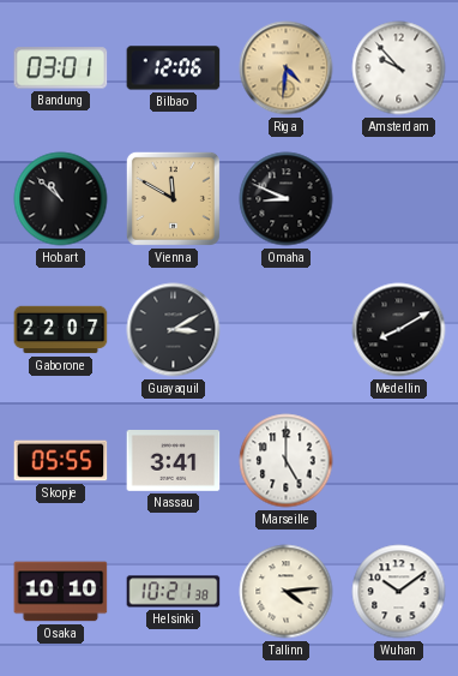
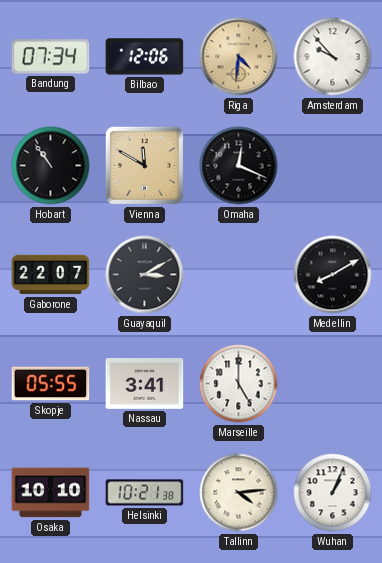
Bandung: 03:01 -> 07:34 (51, 57)
Hobart: 10:52 -> 10:54 (51, 166)
Omaha: 8:49 -> 12:19 (239, 166)
Wuhan: 10:09 -> 1:04 (333, 493)
